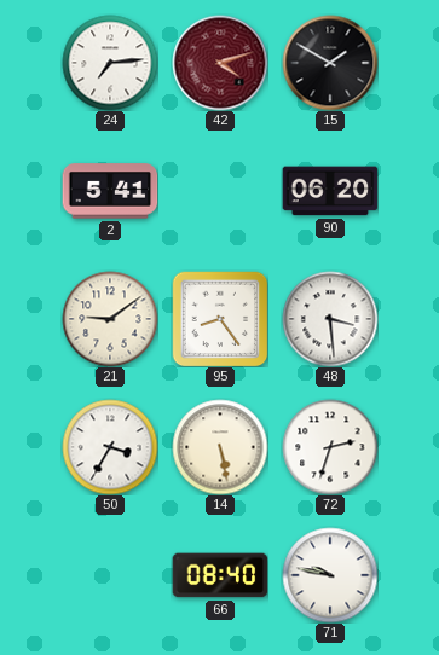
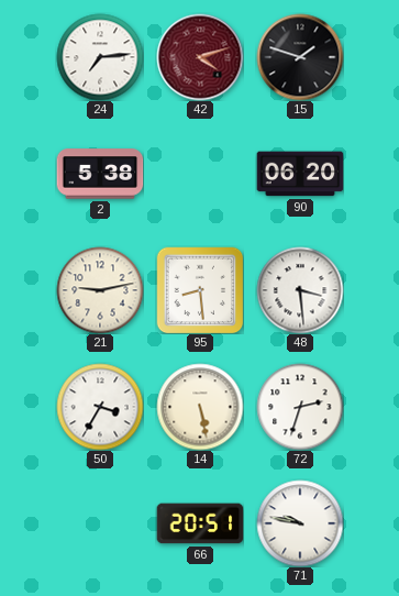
15: 1:50 -> 1:48 (300, 57)
2: 5:41 -> 5:38 (100, 174)
21: 9:09 -> 9:13 (100, 290)
95: 8:24 -> 8:29 (200, 290)
66: 08:40 -> 20:51 (200, 523)
